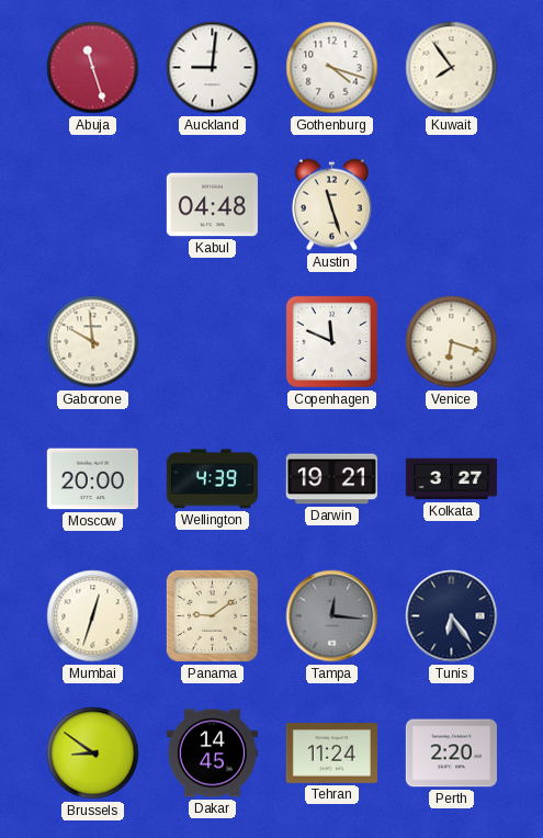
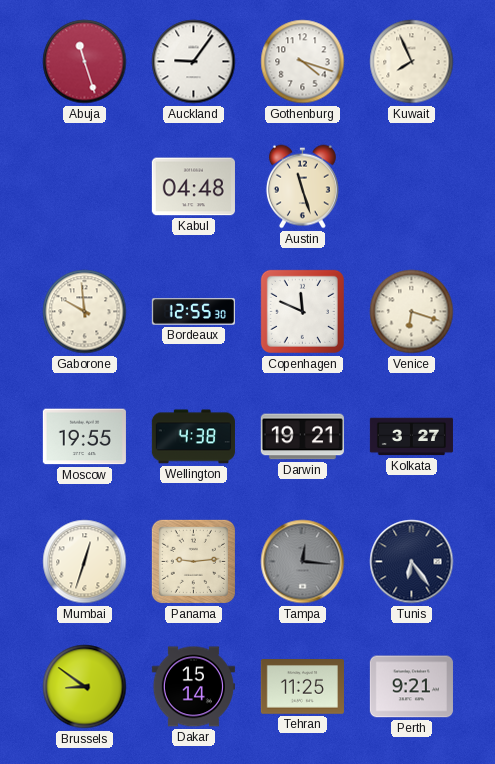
Auckland: 9:01 -> 9:06 (194, 62)
Kuwait: 7:54 -> 7:56 (412, 62)
Bordeaux: none -> 12:55 (193, 312)
Moscow: 20:00 -> 19:55 (84, 437)
Wellington: 4:39 -> 4:38 (193, 437)
Panama: 9:09 -> 9:14 (193, 561)
Dakar: 14:45 -> 15:14 (193, 687)
Tehran: 11:24 -> 11:25 (302, 687)
Perth: 2:20 -> 9:21 (411, 687)
